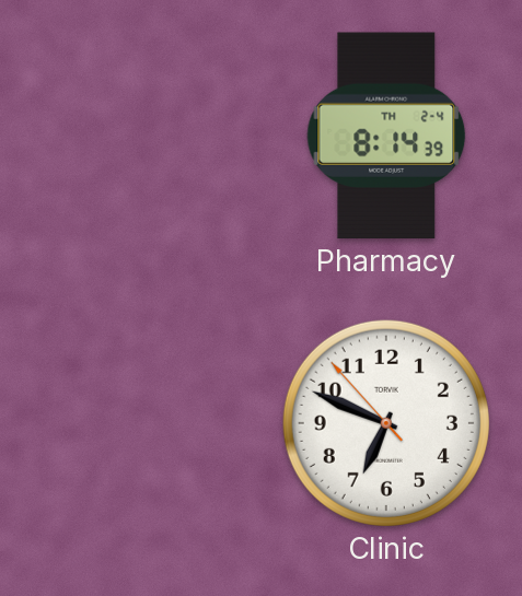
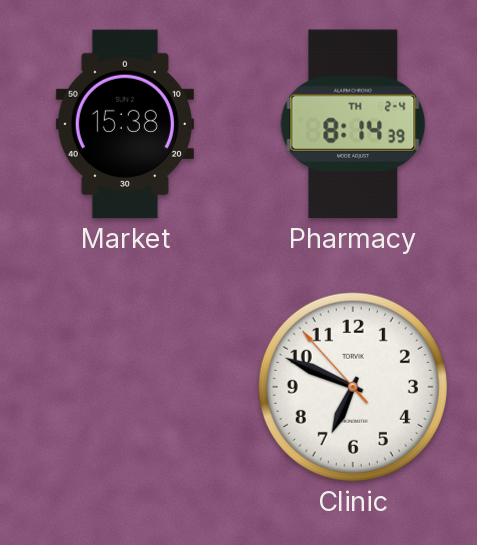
Market: none -> 15:38 (125, 124)
